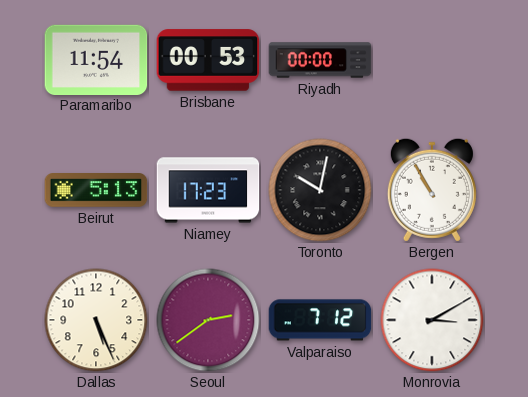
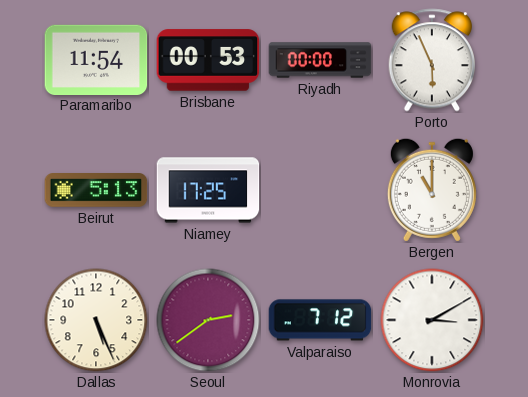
Porto: none -> 5:56 (431, 60)
Niamey: 17:23 -> 17:25 (208, 190)
Toronto: 10:02 -> none (320, 190)
Bergen: 10:55 -> 11:00 (432, 190)
